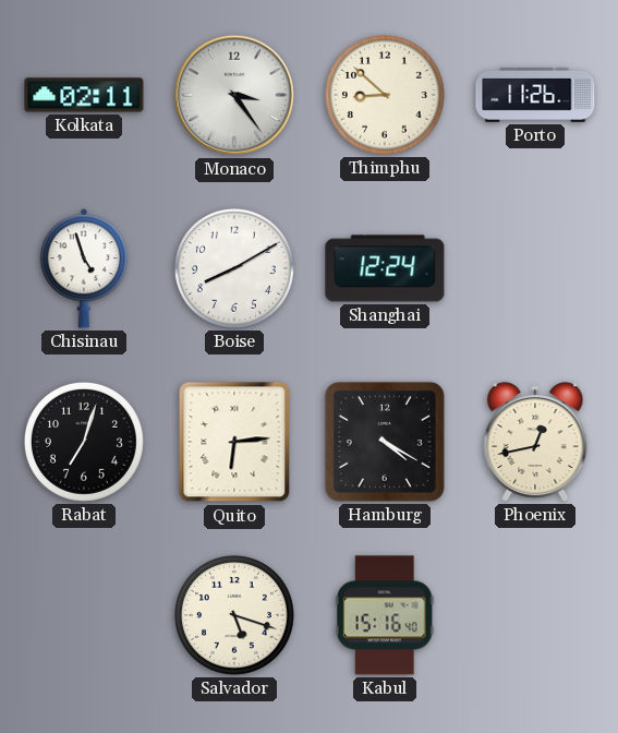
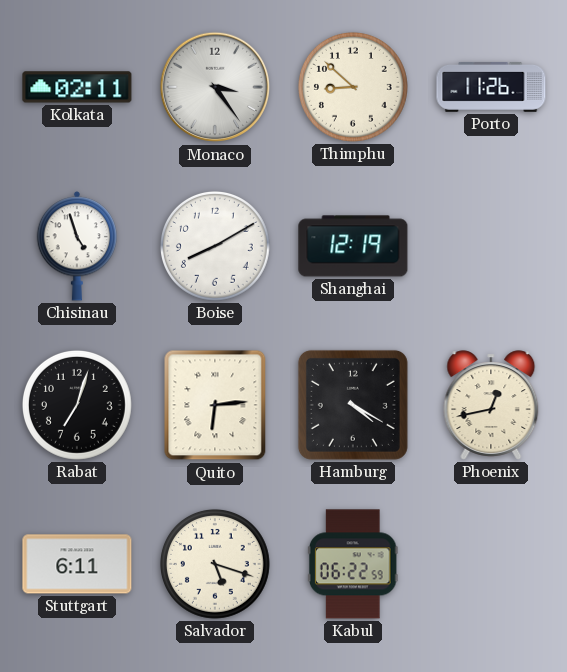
Shanghai: 12:24 -> 12:19 (353, 246)
Stuttgart: none -> 6:11 (77, 564)
Kabul: 15:16 -> 06:22 (353, 564)
